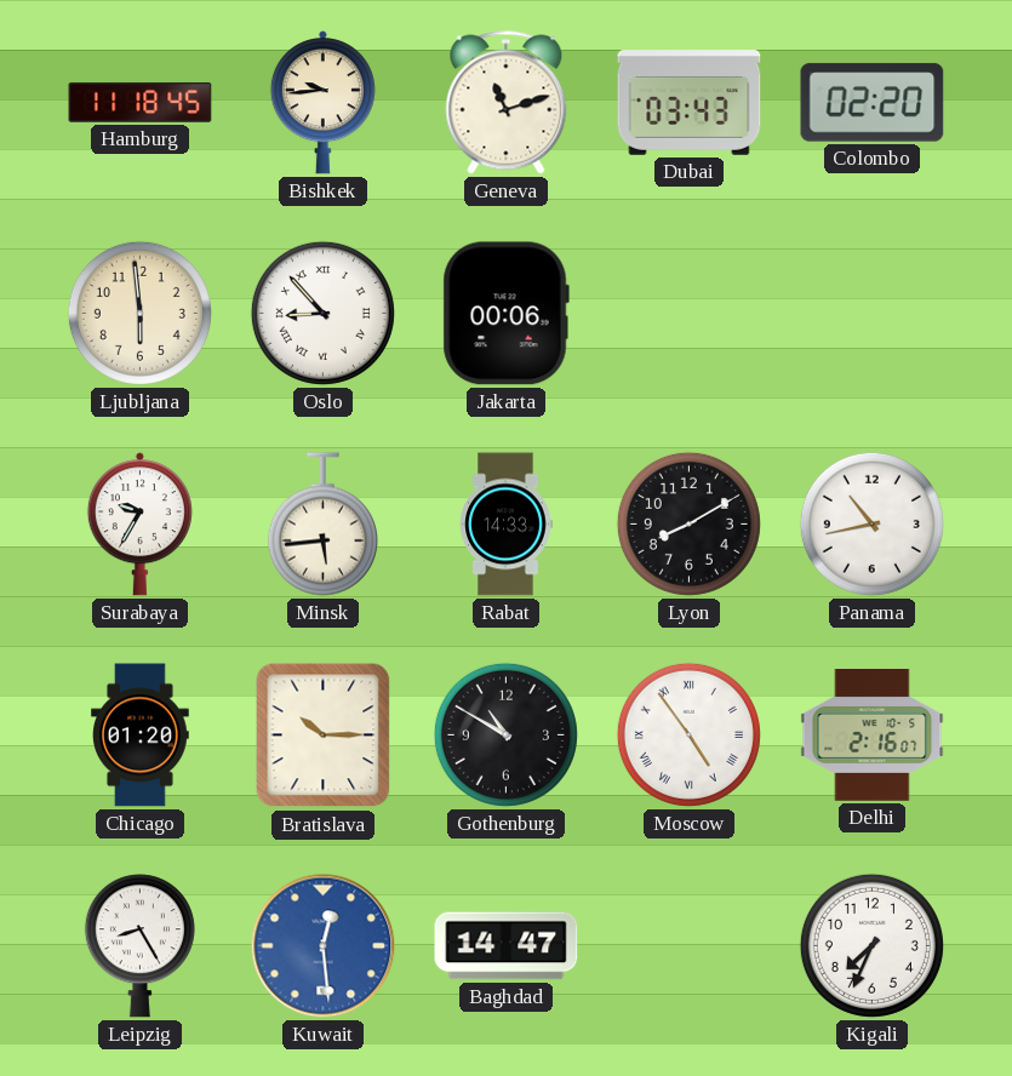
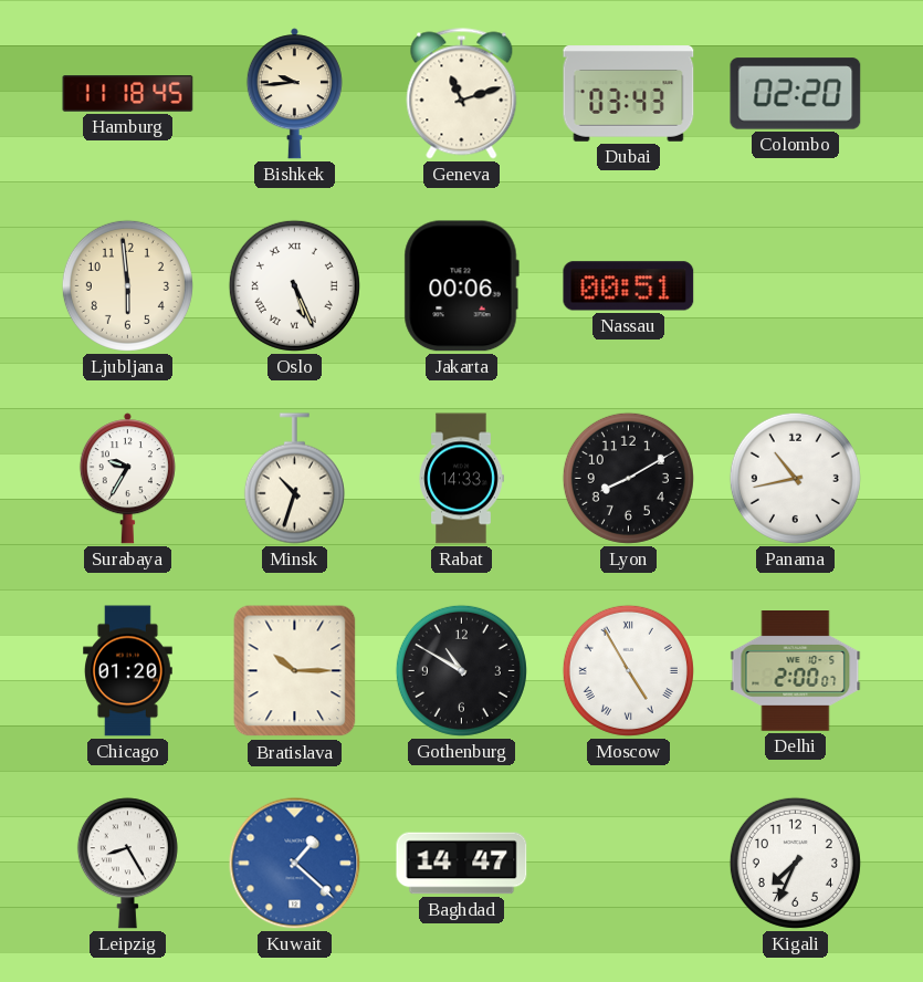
Oslo: 8:53 -> 5:26 (294, 285)
Nassau: none -> 00:51 (629, 286)
Minsk: 5:44 -> 10:33 (294, 479)
Moscow: 4:54 -> 4:55 (628, 670)
Delhi: 2:16 -> 2:00 (796, 671)
Kuwait: 12:29 -> 1:22 (295, 864)
